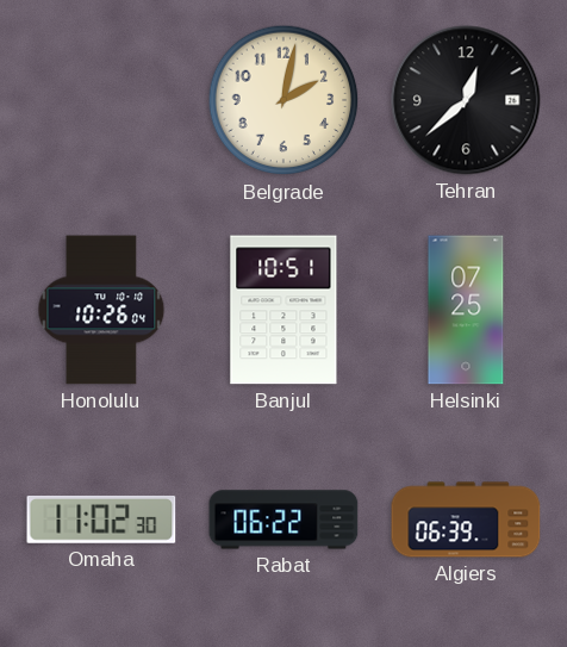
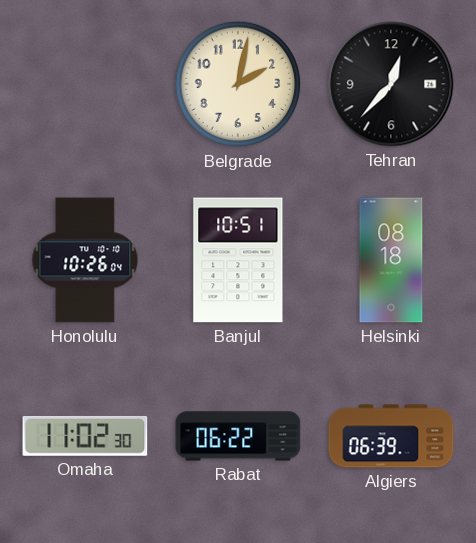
Tehran: 12:38 -> 12:37 (391, 84)
Helsinki: 07:25 -> 08:18 (391, 260)
